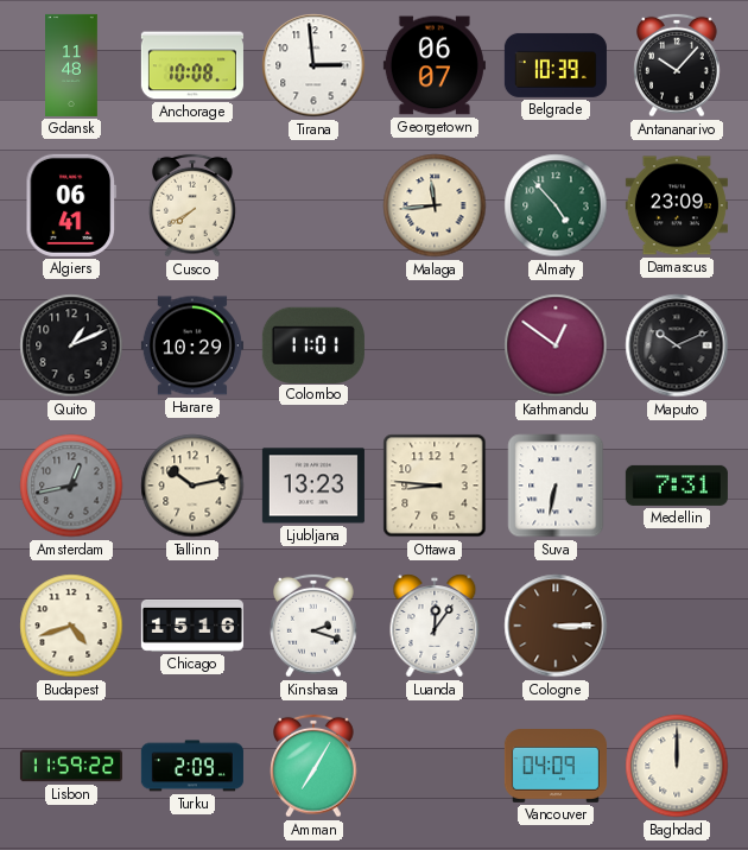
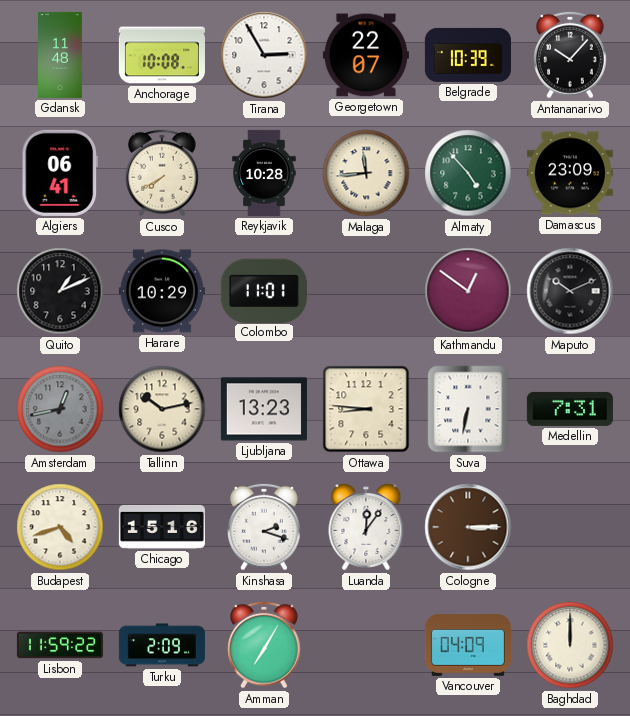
Tirana: 2:59 -> 2:55 (264, 55)
Georgetown: 06:07 -> 22:07 (366, 55)
Reykjavik: none -> 10:28 (264, 173)
